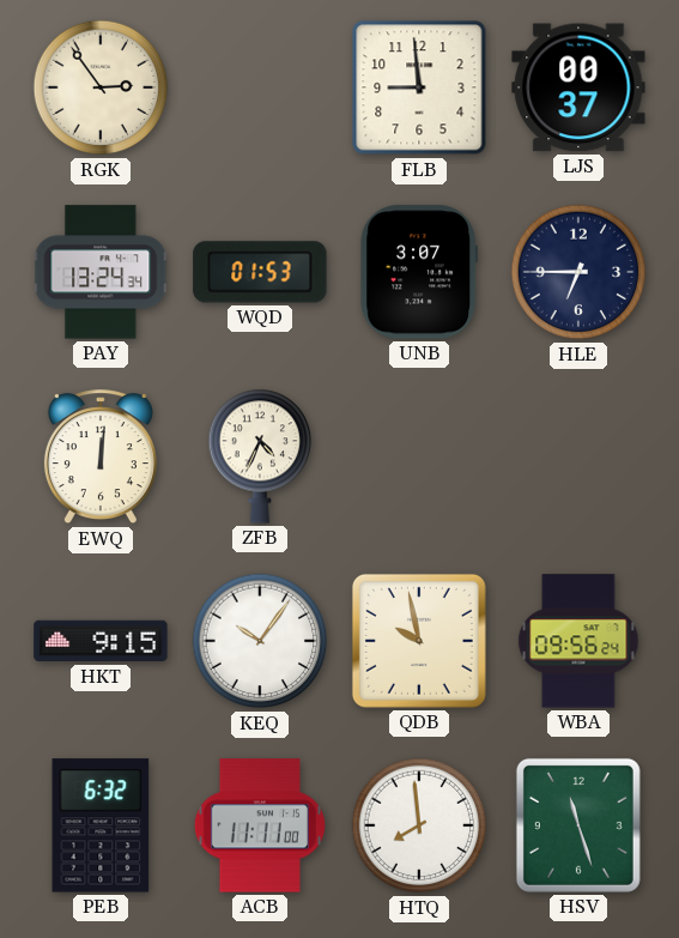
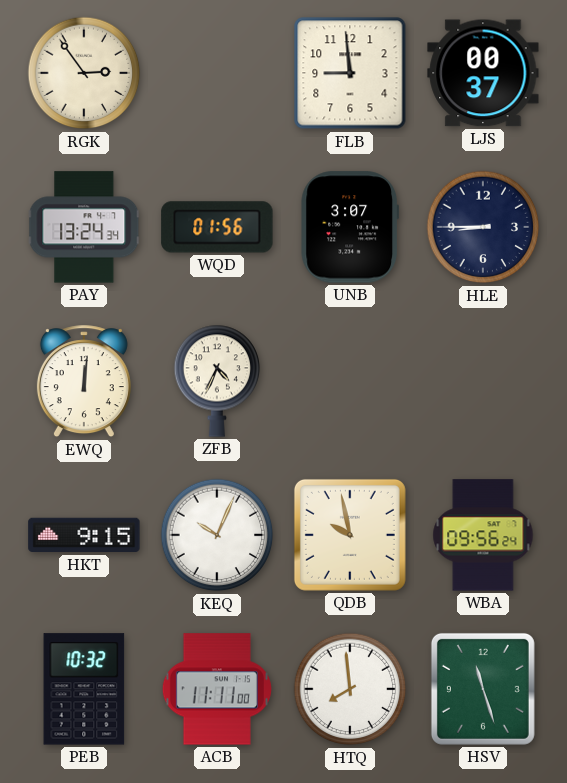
WQD: 01:53 -> 01:56 (217, 227)
HLE: 6:45 -> 8:45 (483, 227)
KEQ: 10:06 -> 10:04 (217, 535)
PEB: 6:32 -> 10:32 (84, 689)
